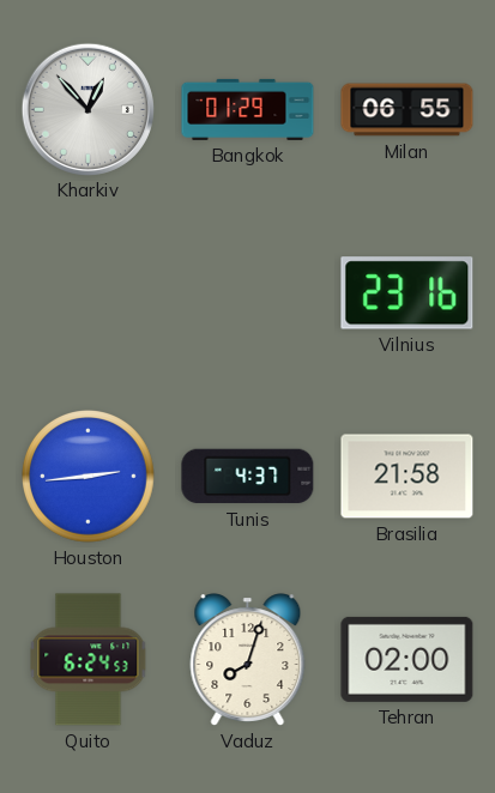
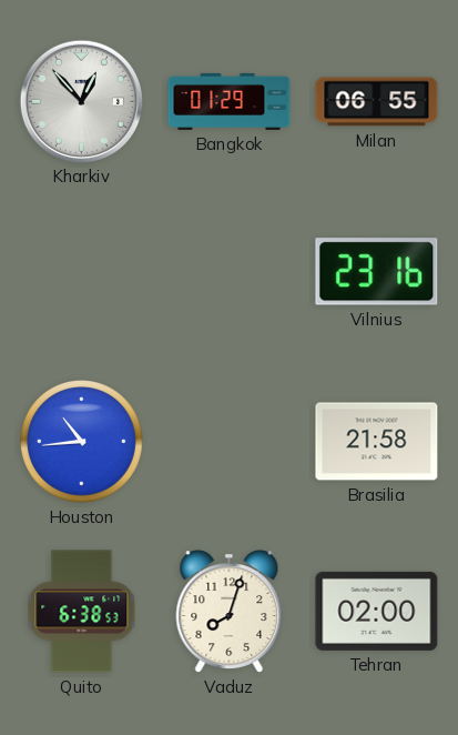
Houston: 2:44 -> 10:44 (82, 442)
Tunis: 4:37 -> none (248, 477)
Quito: 6:24 -> 6:38 (82, 612)
